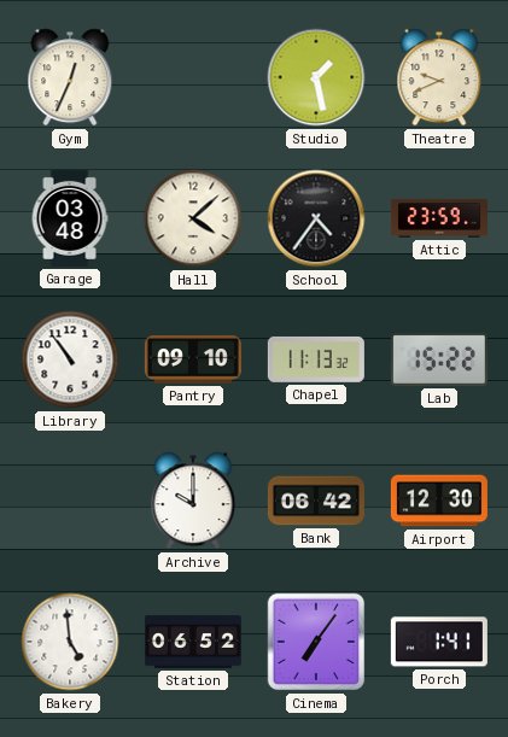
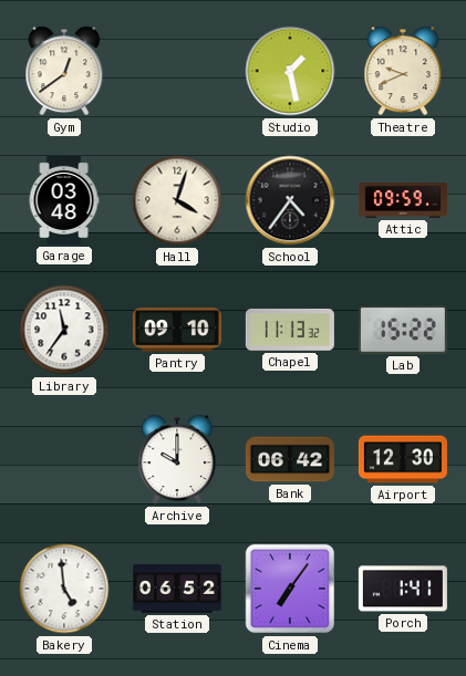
Gym: 12:34 -> 12:39 (64, 71)
Hall: 4:08 -> 4:03 (177, 200)
Attic: 23:59 -> 09:59 (403, 201)
Library: 10:54 -> 11:36 (64, 330)
